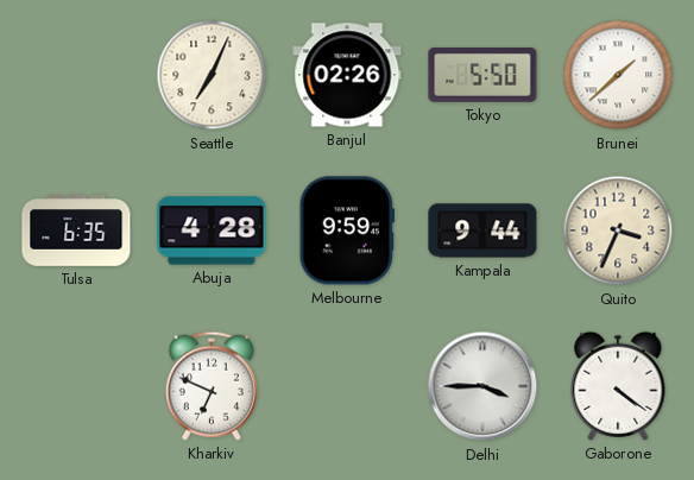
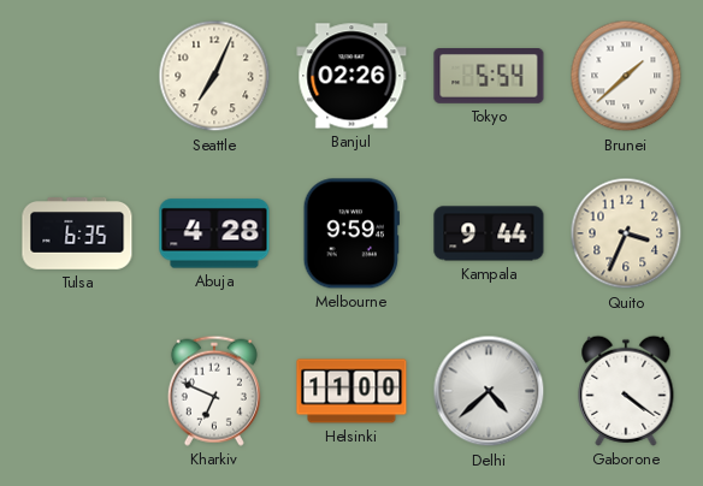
Tokyo: 5:50 -> 5:54 (489, 77)
Helsinki: none -> 11:00 (351, 391)
Delhi: 3:45 -> 4:38 (489, 391)
